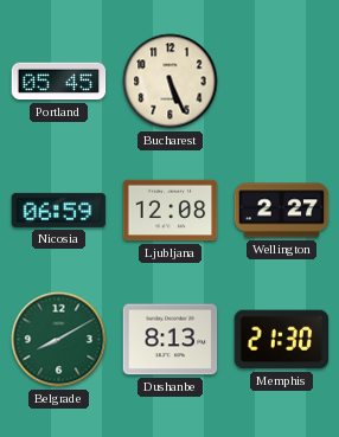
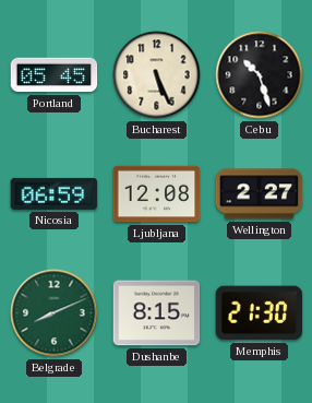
Cebu: none -> 10:27 (260, 75)
Belgrade: 8:10 -> 8:11 (55, 313)
Dushanbe: 8:13 -> 8:15 (157, 313)
